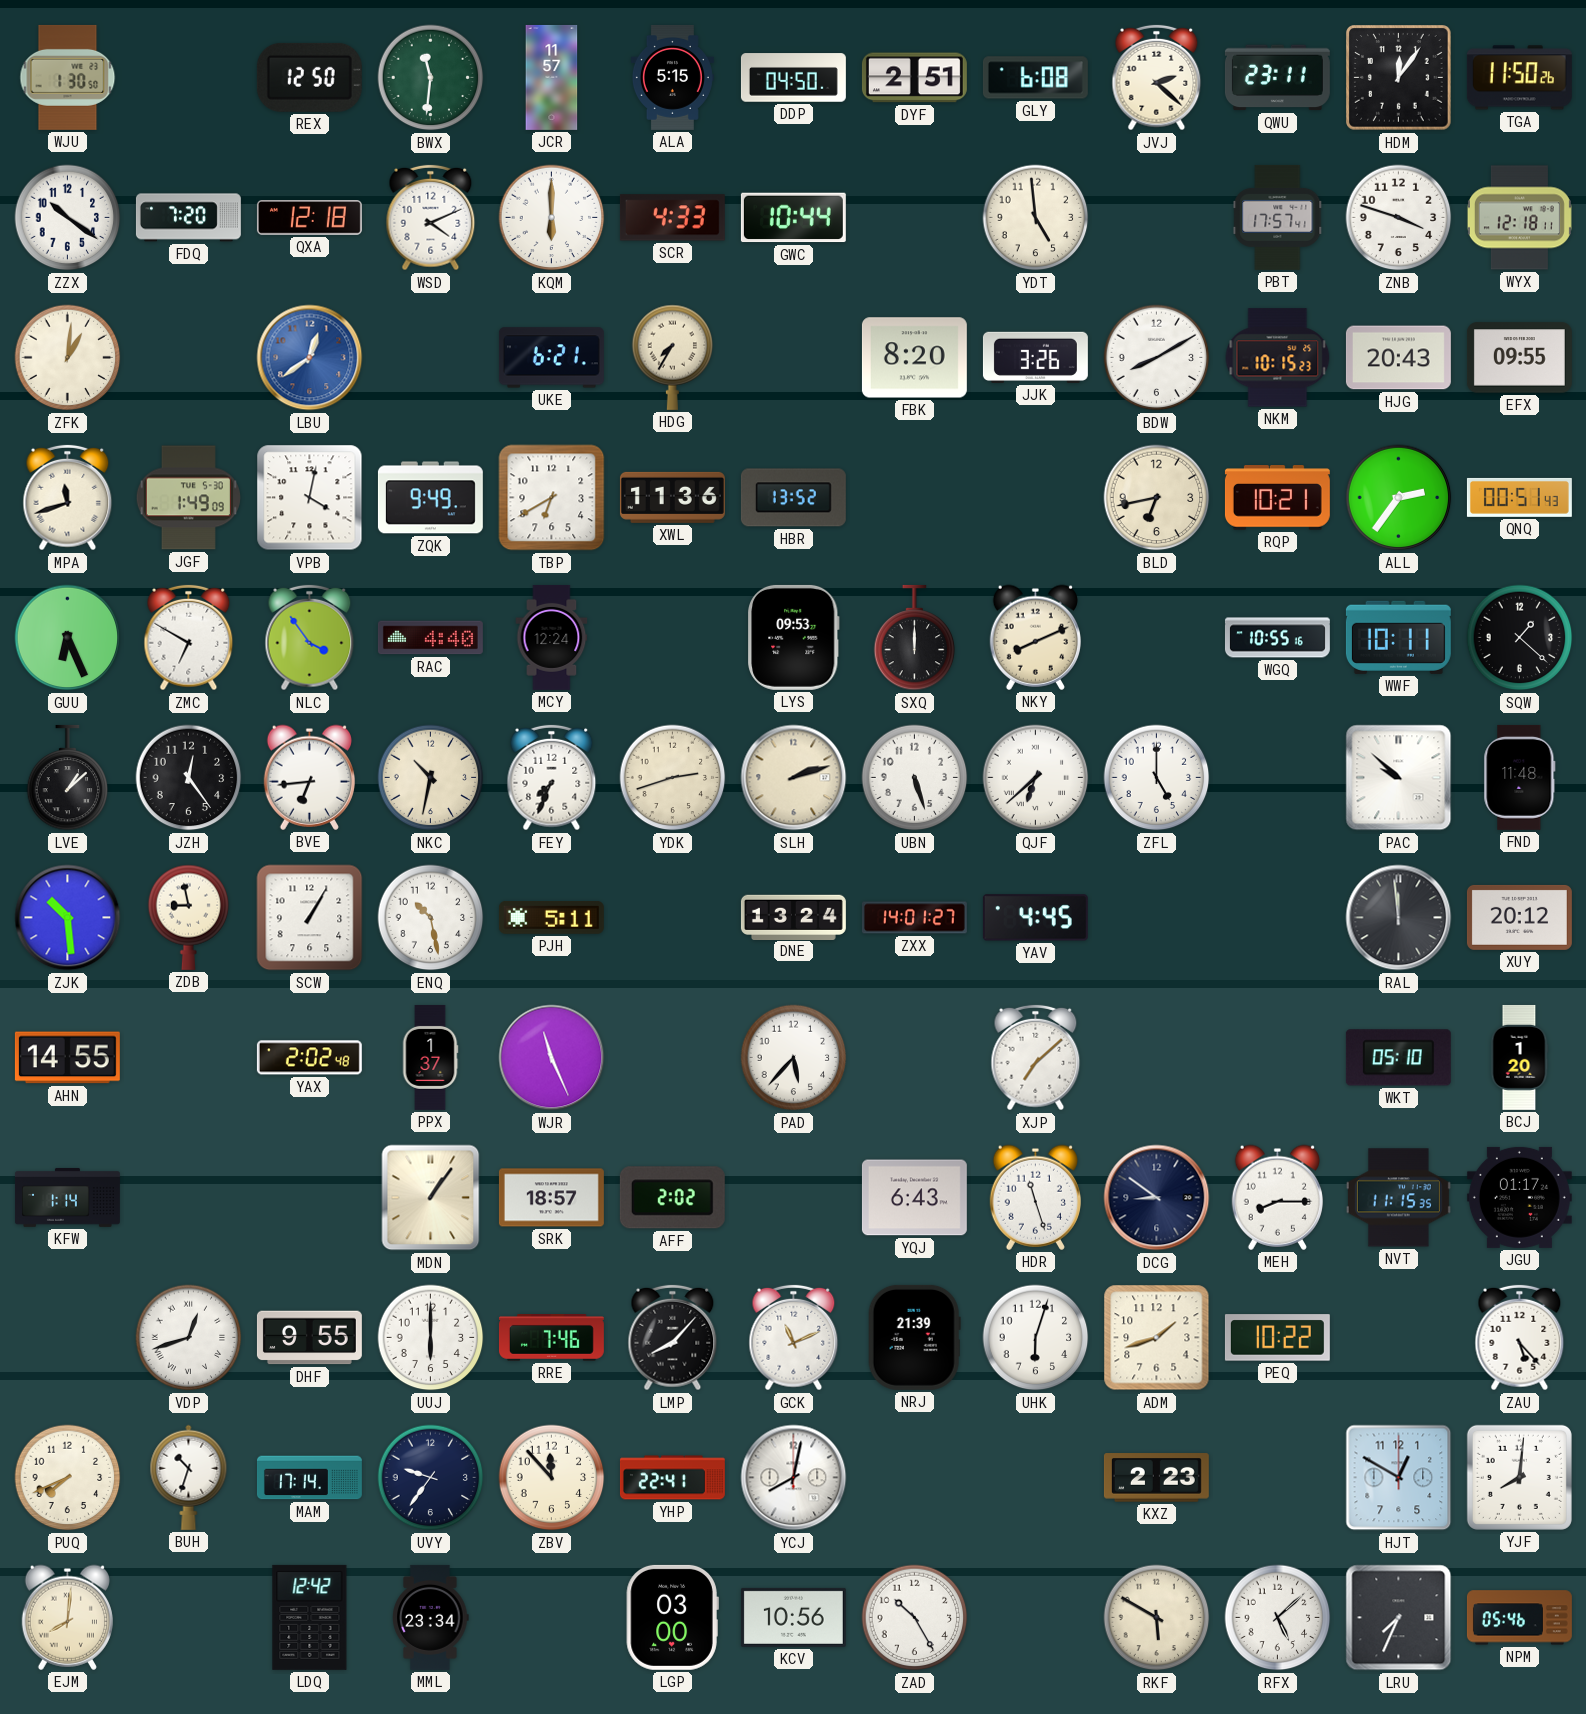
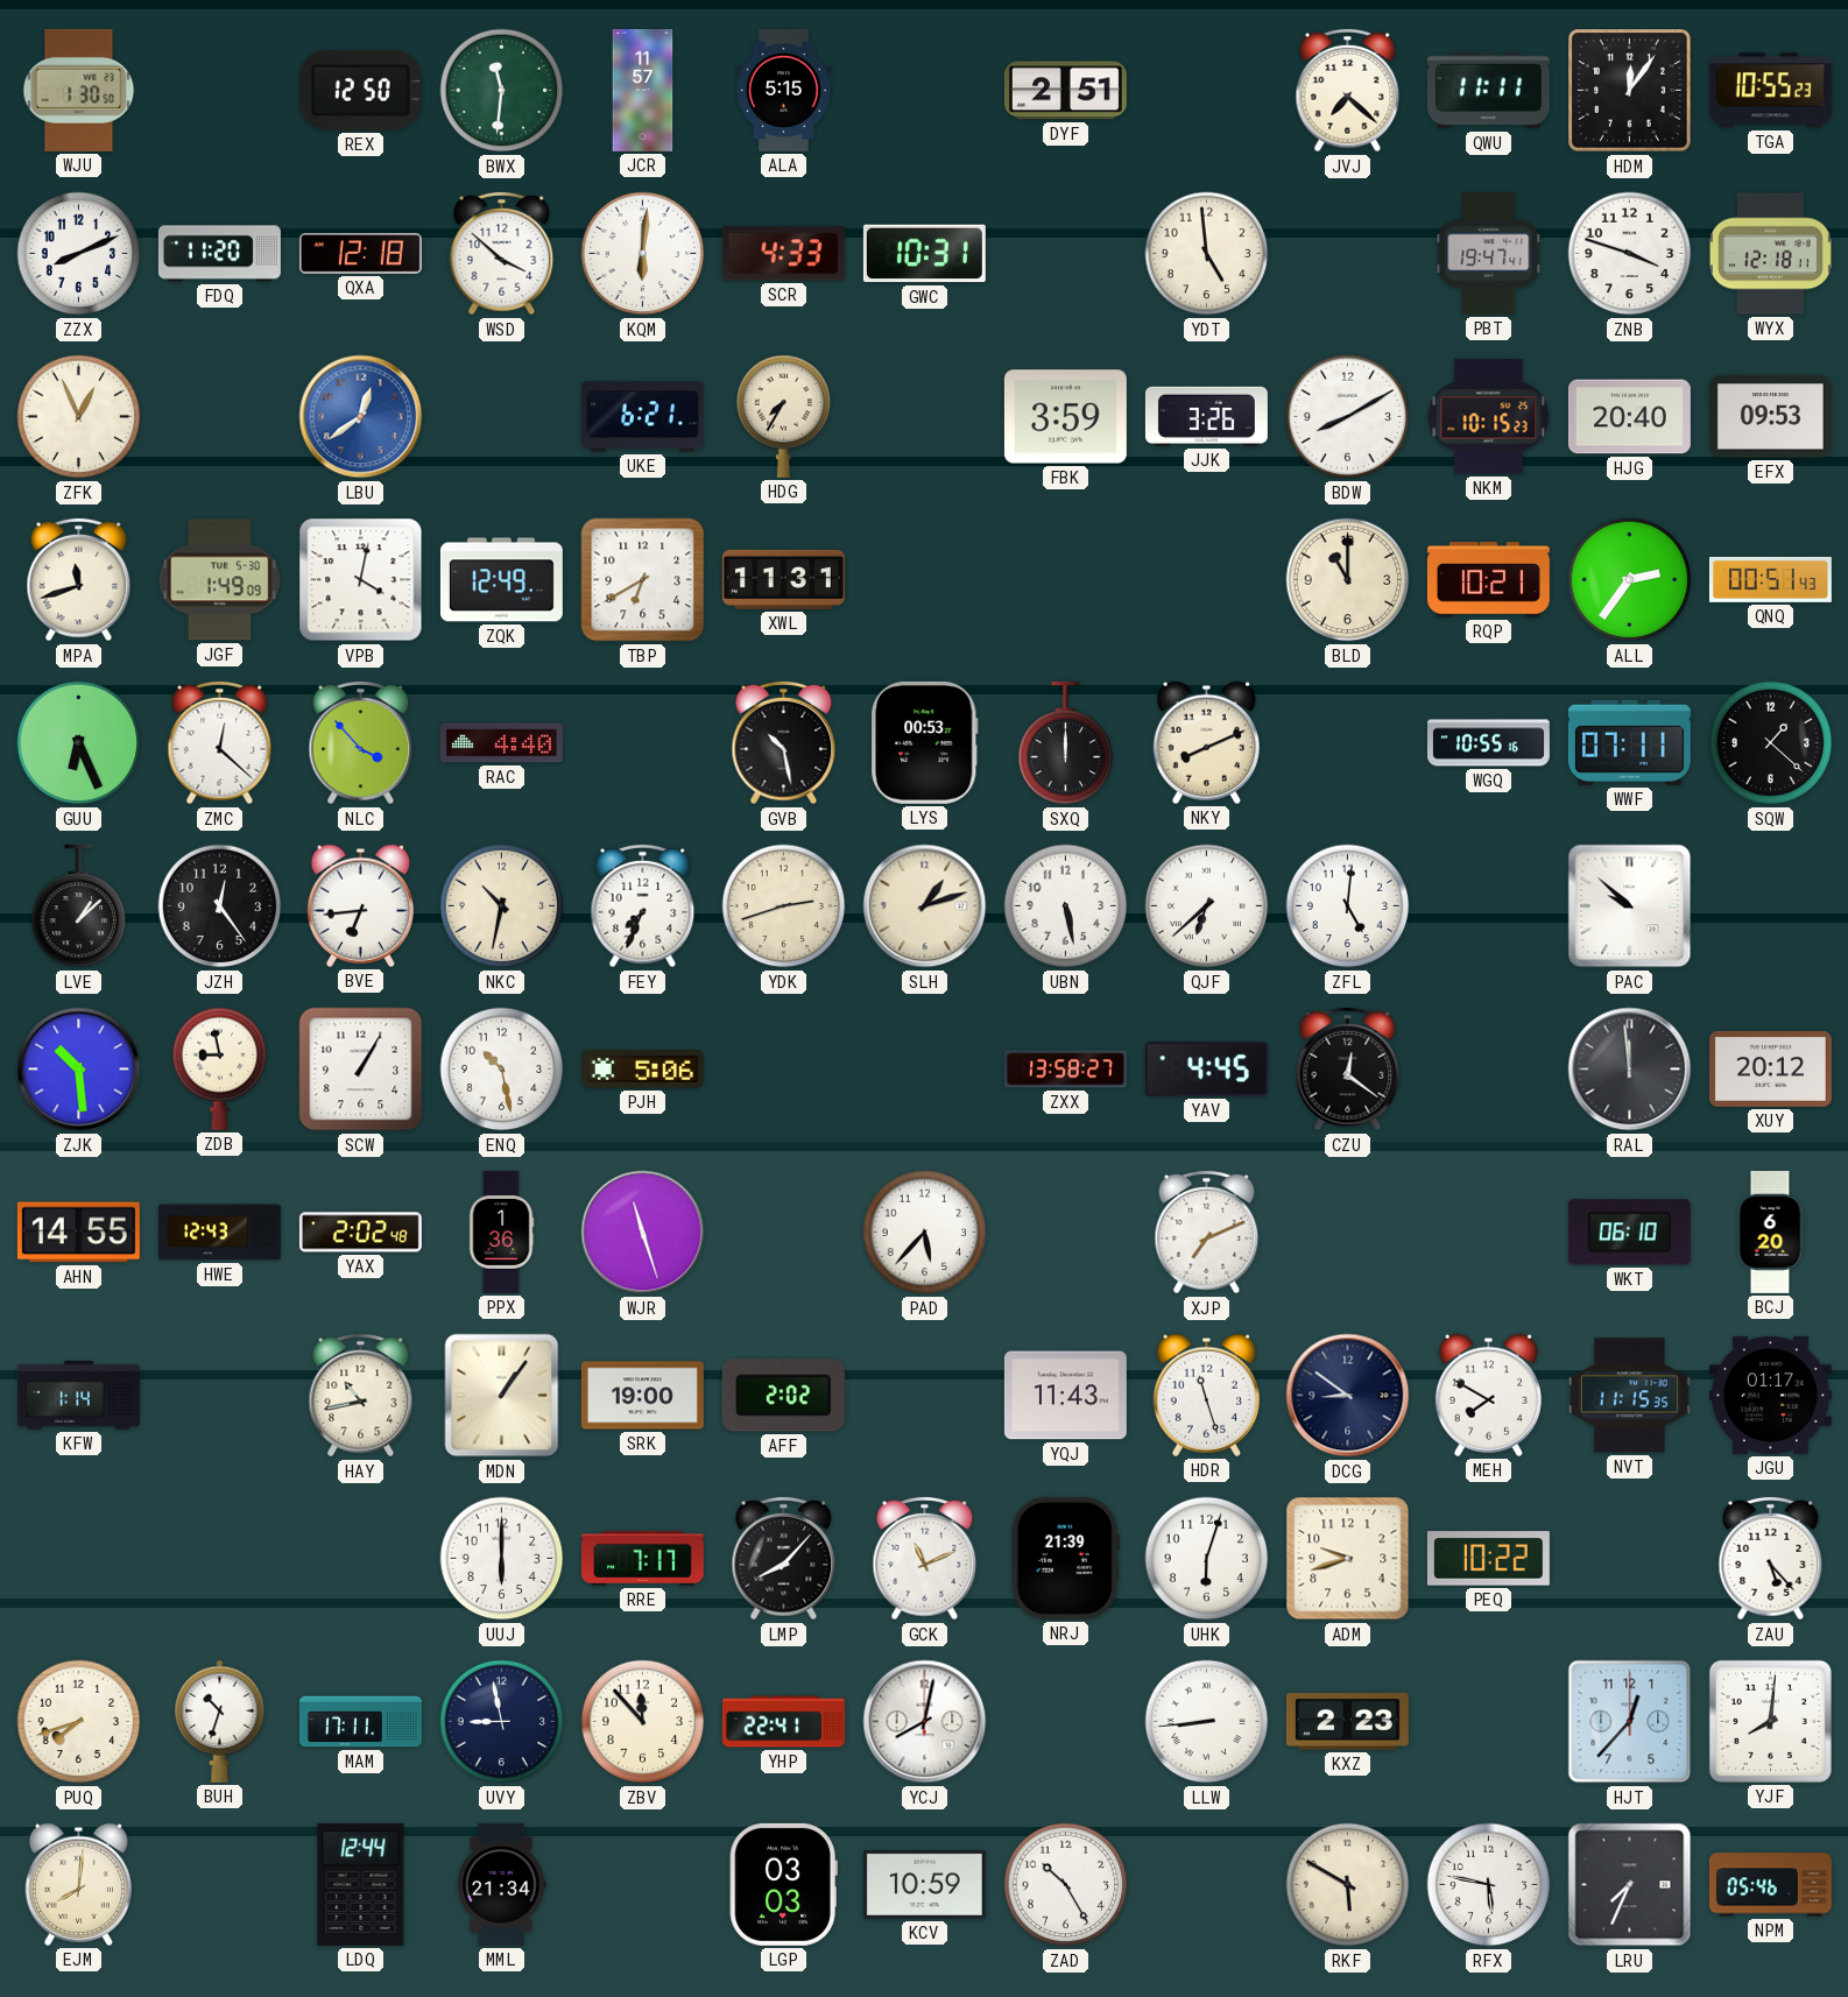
DDP: 04:50 -> none (793, 78)
GLY: 6:08 -> none (1035, 78)
JVJ: 2:22 -> 7:22 (1348, 91)
QWU: 23:11 -> 11:11 (1488, 91)
TGA: 11:50 -> 10:55 (1770, 91)
ZZX: 10:21 -> 8:11 (79, 254)
FDQ: 7:20 -> 11:20 (219, 254)
WSD: 4:11 -> 3:52 (502, 254)
KQM: 6:00 -> 6:01 (643, 254)
GWC: 10:44 -> 10:31 (924, 254)
PBT: 17:57 -> 19:47 (1489, 253)
ZFK: 1:01 -> 12:56 (79, 417)
FBK: 8:20 -> 3:59 (1065, 417)
HJG: 20:43 -> 20:40 (1629, 417)
EFX: 09:55 -> 09:53 (1770, 417)
ZQK: 9:49 -> 12:49 (501, 580)
XWL: 11:36 -> 11:31 (783, 579)
HBR: 13:52 -> none (793, 498)
BLD: 6:43 -> 11:00 (1348, 580)
ZMC: 6:50 -> 12:22 (220, 743)
NLC: 3:54 -> 3:53 (361, 743)
MCY: 12:24 -> none (552, 637)
GVB: none -> 10:28 (784, 743)
LYS: 09:53 -> 00:53 (925, 742)
WWF: 10:11 -> 07:11 (1629, 742)
SLH: 2:12 -> 1:12 (925, 906)
UBN: 5:27 -> 5:28 (1066, 906)
ZFL: 5:00 -> 5:01 (1348, 906)
FND: 11:48 -> none (1520, 777)
PJH: 5:11 -> 5:06 (642, 1070)
DNE: 13:24 -> none (793, 917)
ZXX: 14:01 -> 13:58 (1065, 1070)
CZU: none -> 12:21 (1348, 1070)
HWE: none -> 12:43 (219, 1233)
PPX: 1:37 -> 1:36 (501, 1232)
WJR: 11:26 -> 11:27 (643, 1233)
XJP: 7:08 -> 7:11 (1207, 1233)
WKT: 05:10 -> 06:10 (1629, 1233)
BCJ: 1:20 -> 6:20 (1770, 1232)
HAY: none -> 10:43 (361, 1396)
SRK: 18:57 -> 19:00 (642, 1396)
YQJ: 6:43 -> 11:43 (1065, 1396)
MEH: 8:15 -> 7:50 (1488, 1395)
VDP: 12:42 -> none (189, 1338)
DHF: 9:55 -> none (309, 1338)
RRE: 7:46 -> 7:17 (642, 1559)
ADM: 1:42 -> 9:42 (1348, 1559)
PUQ: 7:41 -> 7:42 (79, 1722)
MAM: 17:14 -> 17:11 (360, 1722)
UVY: 9:36 -> 8:58 (502, 1722)
LLW: none -> 8:44 (1207, 1722)
HJT: 12:50 -> 12:37 (1630, 1722)
LDQ: 12:42 -> 12:44 (361, 1884)
MML: 23:34 -> 21:34 (502, 1884)
LGP: 03:00 -> 03:03 (783, 1884)
KCV: 10:56 -> 10:59 (924, 1884)
RFX: 5:08 -> 5:47 (1489, 1885)
